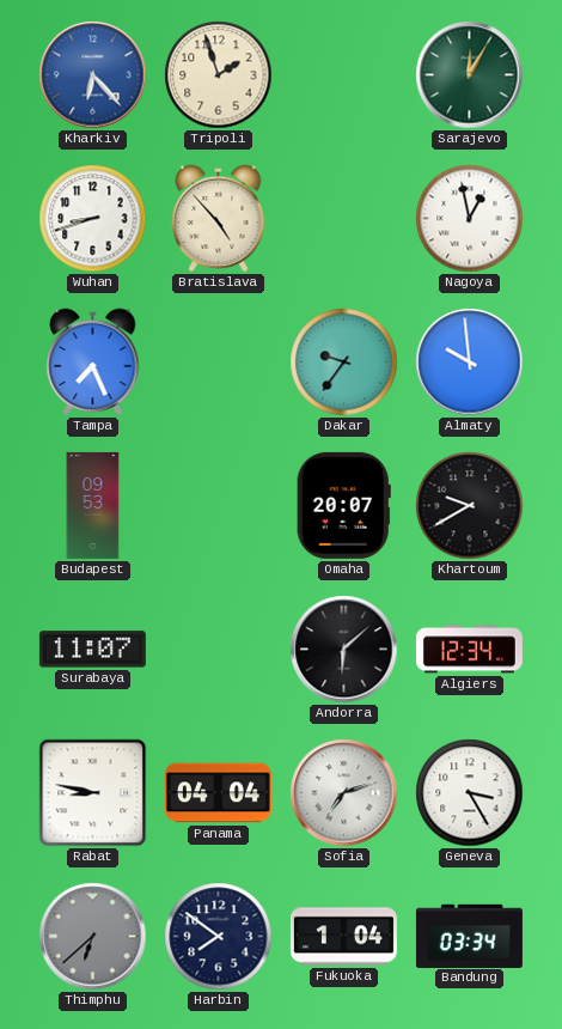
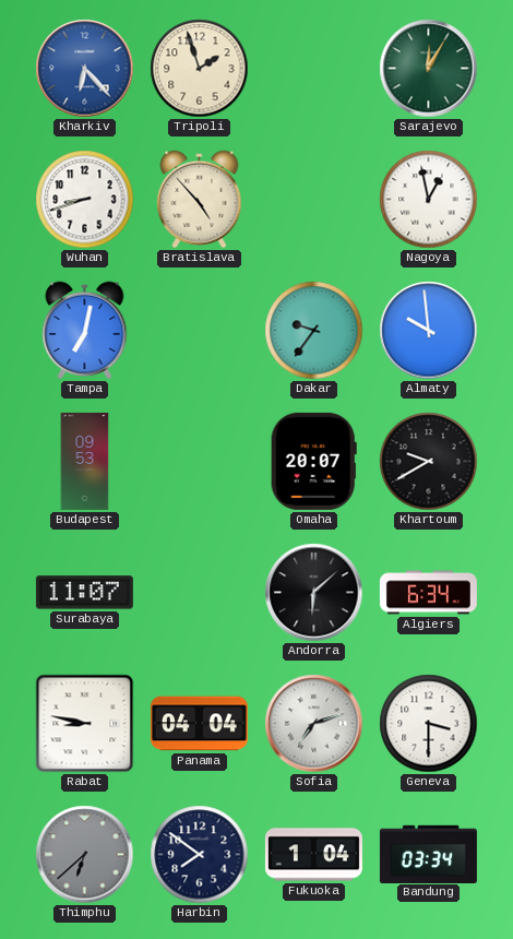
Tampa: 7:26 -> 7:02 (85, 331)
Algiers: 12:34 -> 6:34 (428, 593)
Geneva: 3:25 -> 3:30 (429, 724)
